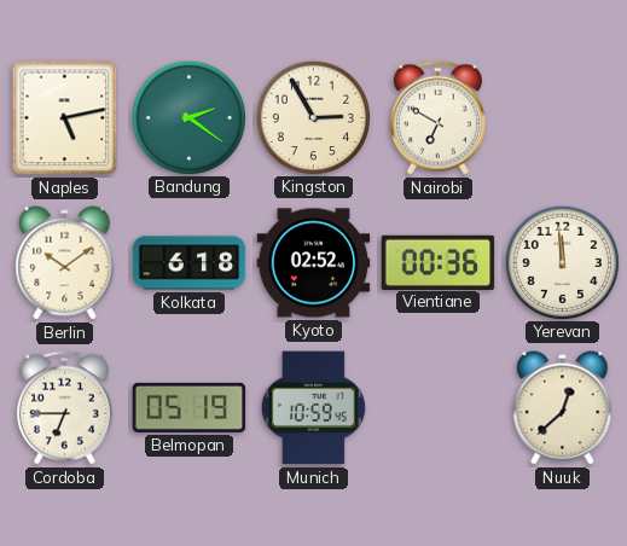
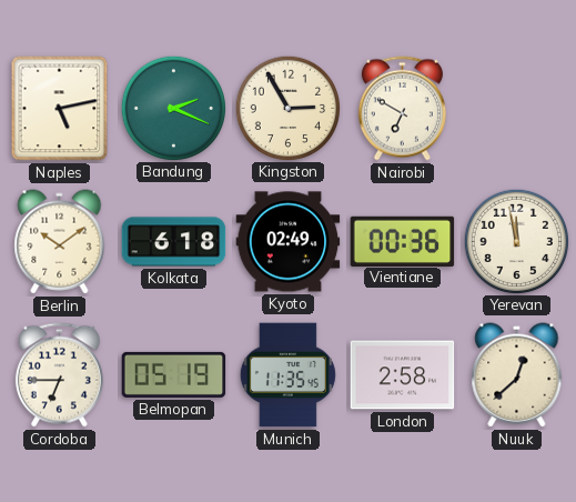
Bandung: 2:21 -> 2:19 (173, 108)
Kyoto: 02:52 -> 02:49 (289, 242)
Yerevan: 11:59 -> 11:58 (516, 241)
Munich: 10:59 -> 11:35 (287, 375)
London: none -> 2:58 (403, 375)
